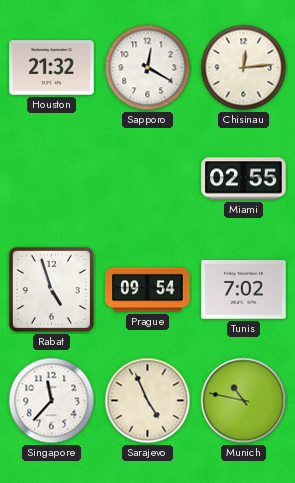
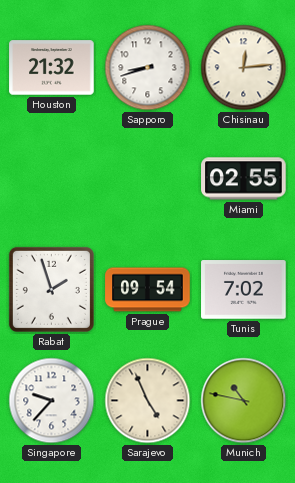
Sapporo: 12:20 -> 8:42 (148, 68)
Rabat: 4:57 -> 1:57 (51, 289)
Singapore: 11:37 -> 9:37 (52, 401)
